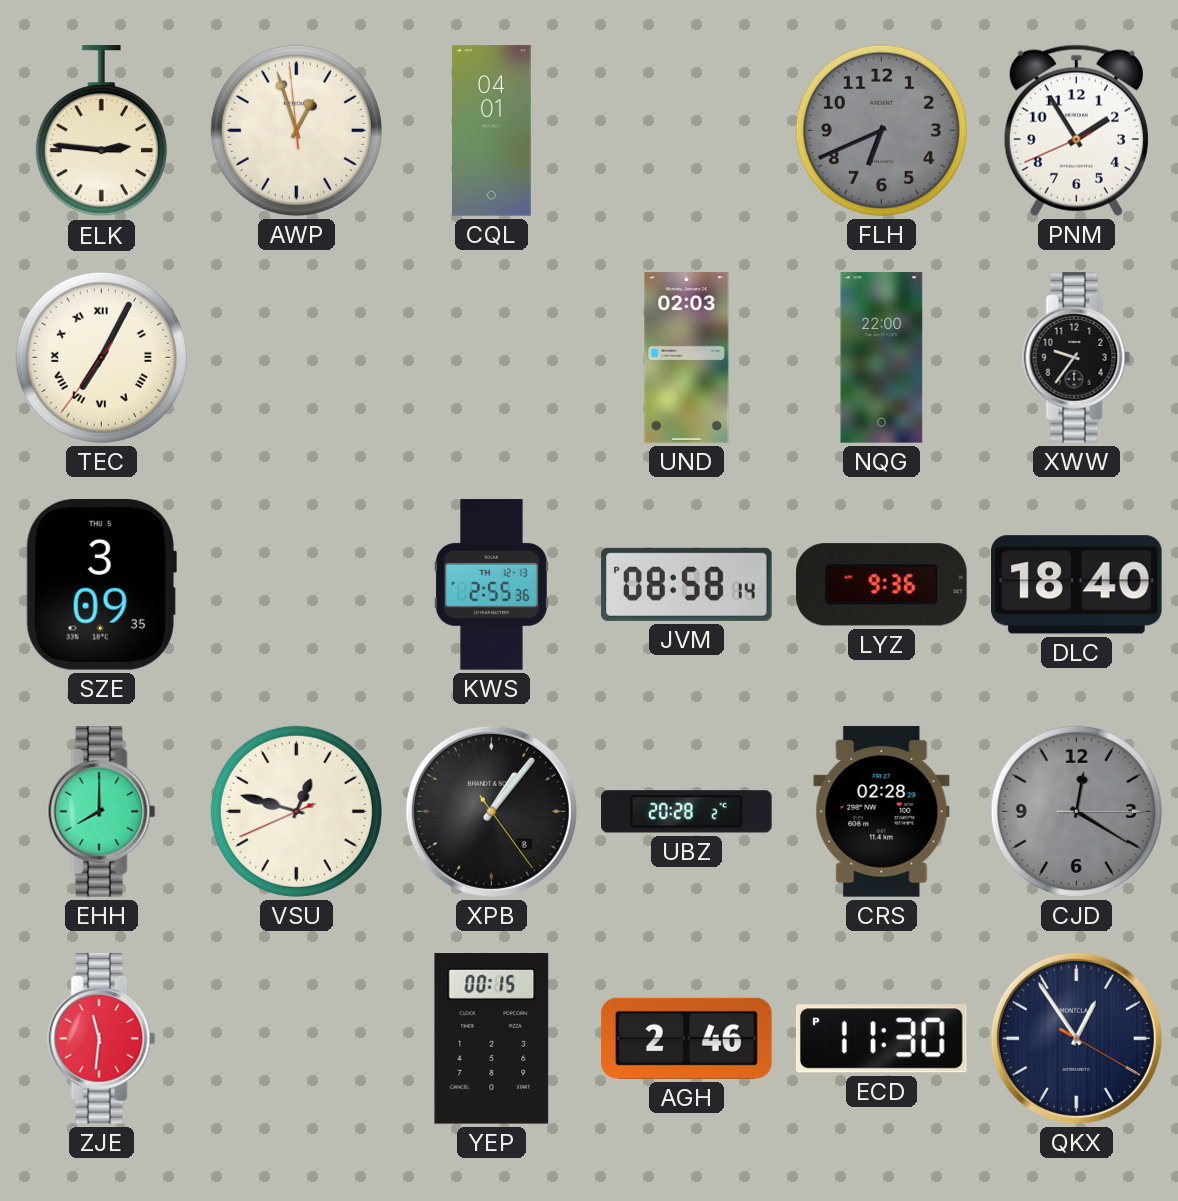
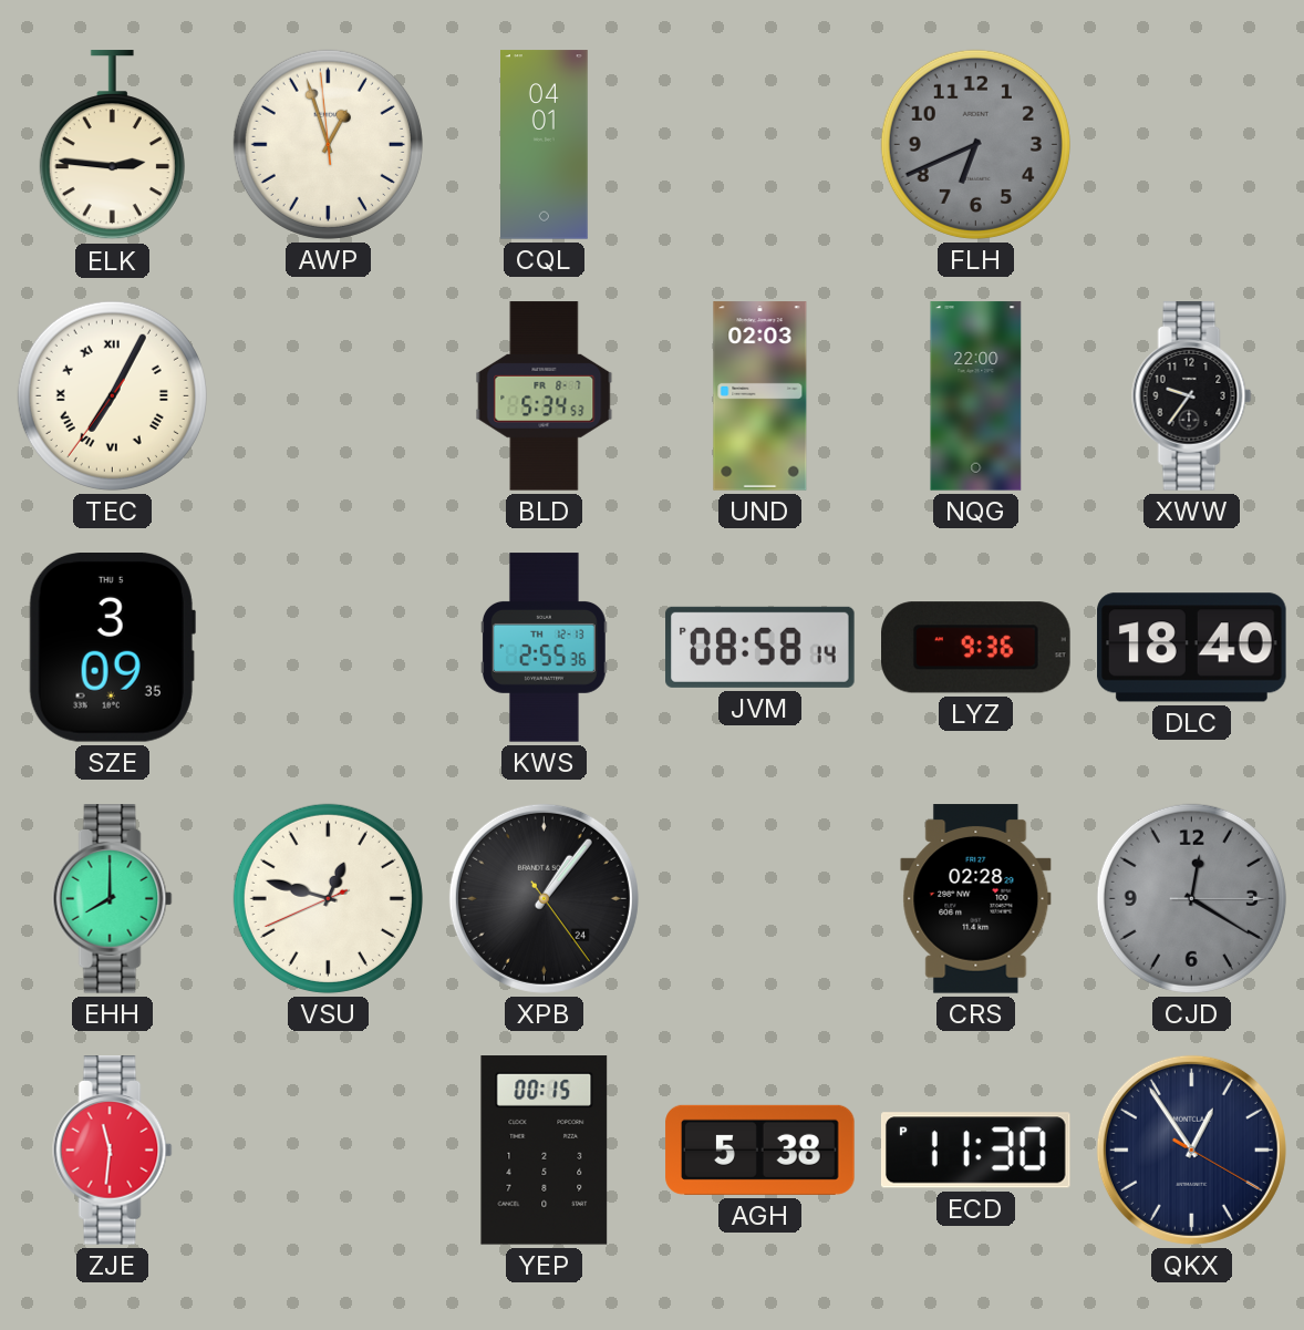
PNM: 1:54 -> none (1076, 130)
BLD: none -> 5:34 (545, 396)
XPB date: 8 -> 24 (544, 898)
UBZ: 20:28 -> none (687, 812)
AGH: 2:46 -> 5:38 (760, 1149)
